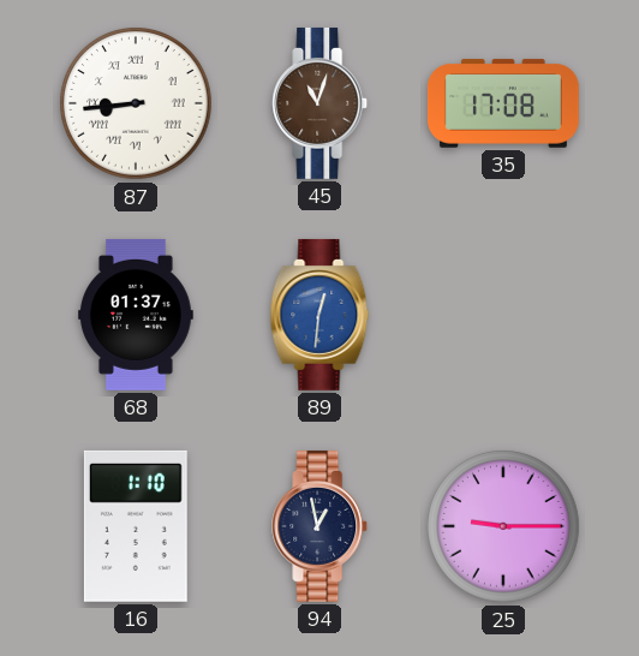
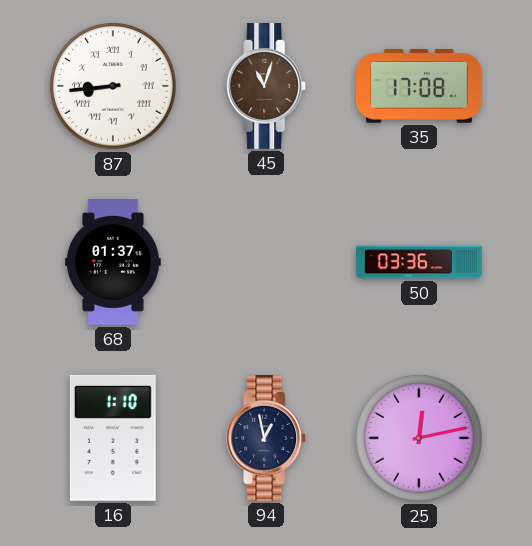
89: 12:31 -> none (319, 315)
50: none -> 03:36 (420, 262)
25: 9:15 -> 12:13 (419, 438)
